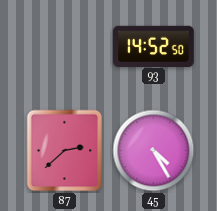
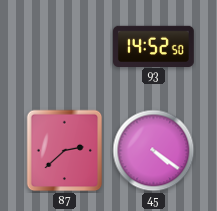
45: 4:25 -> 4:21 (154, 151)
